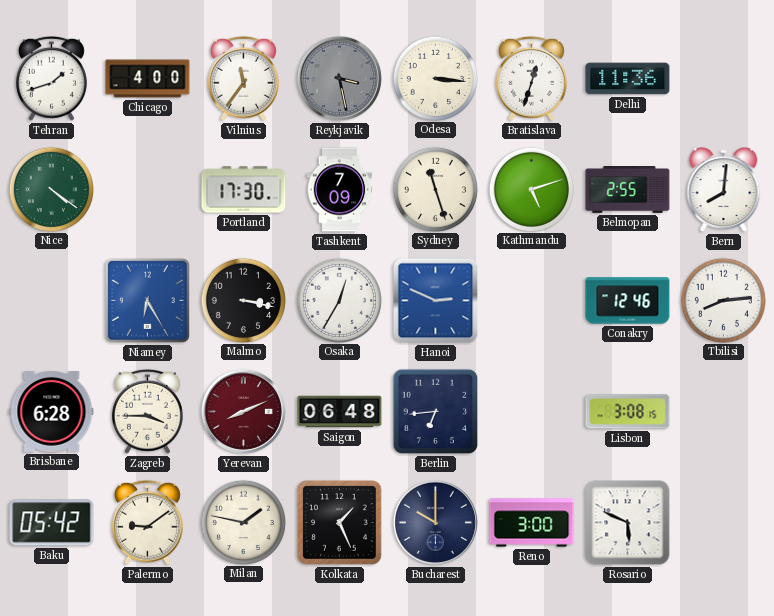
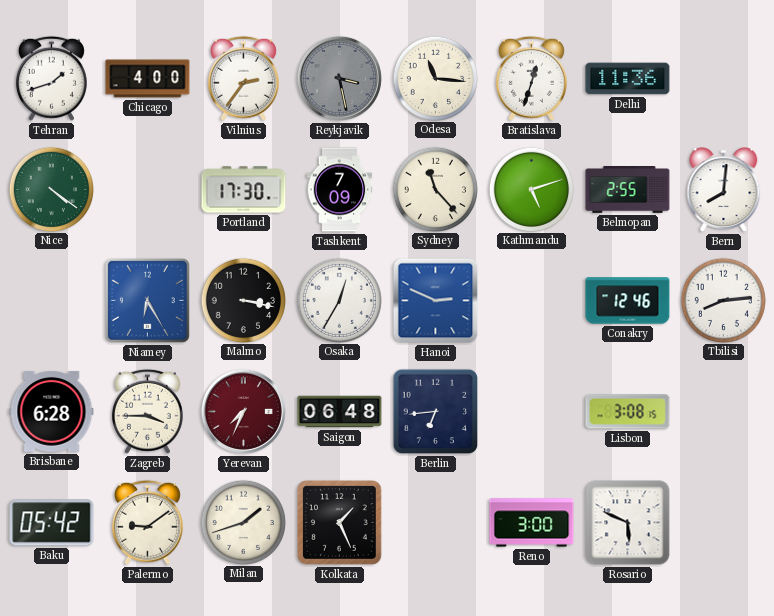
Vilnius: 11:36 -> 2:36 (243, 78)
Odesa: 3:16 -> 11:16 (435, 78)
Sydney: 11:27 -> 11:23 (435, 189)
Yerevan: 8:11 -> 7:34 (243, 411)
Milan: 1:47 -> 1:42 (243, 522)
Bucharest: 10:00 -> none (435, 522)
